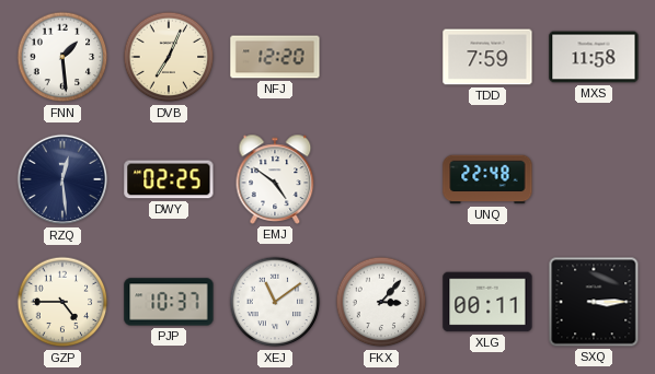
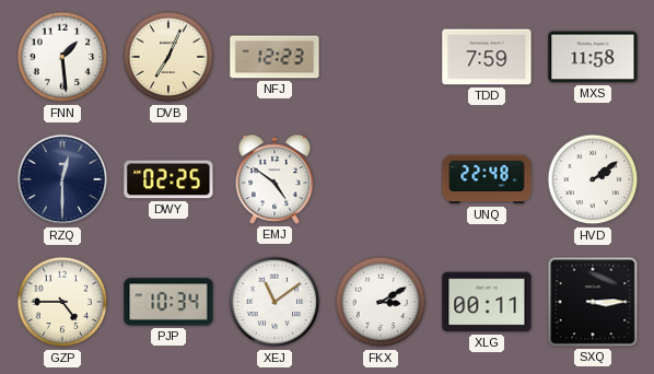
NFJ: 12:20 -> 12:23 (275, 57)
RZQ: 12:29 -> 12:30 (62, 179)
HVD: none -> 2:09 (593, 179)
PJP: 10:37 -> 10:34 (168, 302)
FKX: 3:07 -> 3:10 (381, 302)
